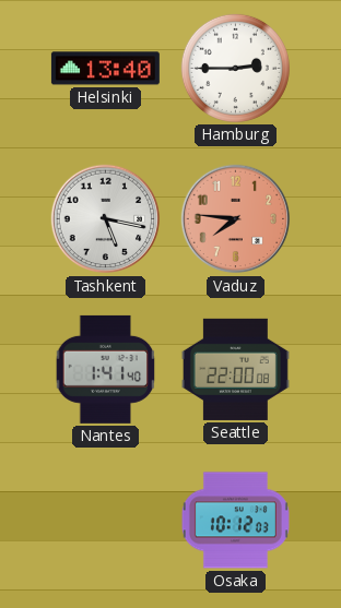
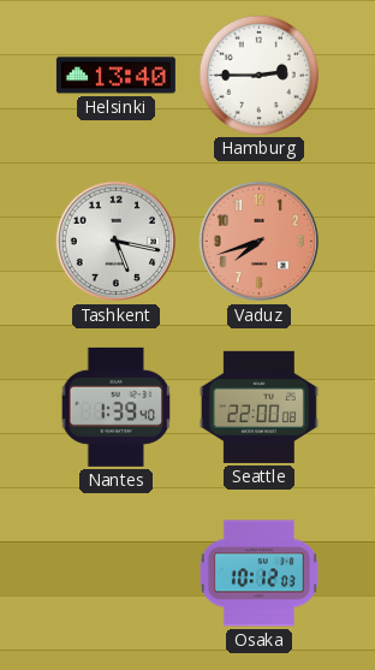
Vaduz: 7:46 -> 7:42 (260, 242)
Nantes: 1:41 -> 1:39 (117, 407)
